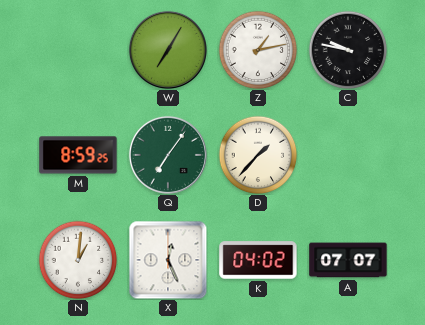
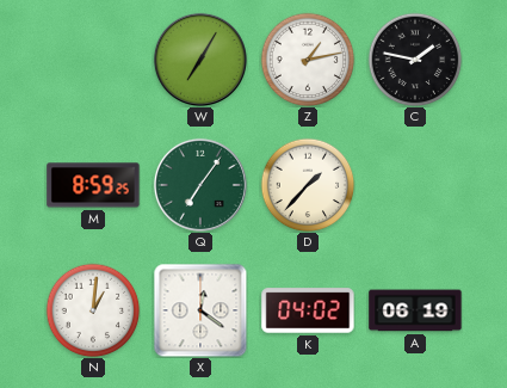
C: 9:47 -> 1:47 (415, 60)
X: 12:26 -> 12:21 (200, 310)
A: 07:07 -> 06:19 (415, 310)
